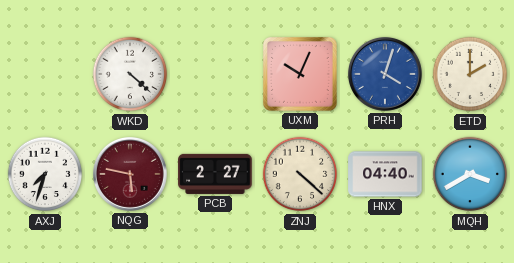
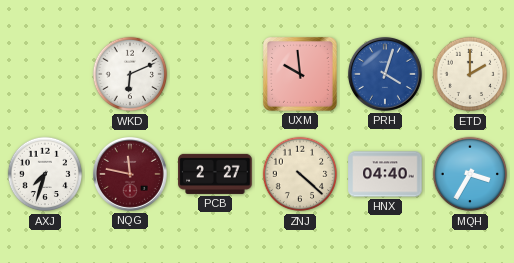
WKD: 4:22 -> 6:11 (130, 74)
UXM: 10:04 -> 9:59 (300, 74)
NQG: 5:47 -> 11:47 (130, 174)
MQH: 3:40 -> 3:35 (470, 174)
